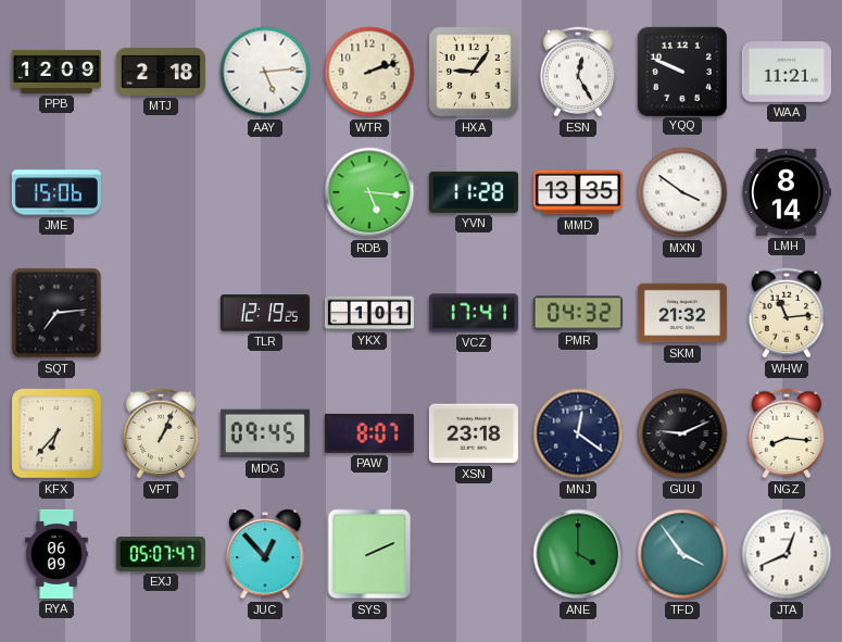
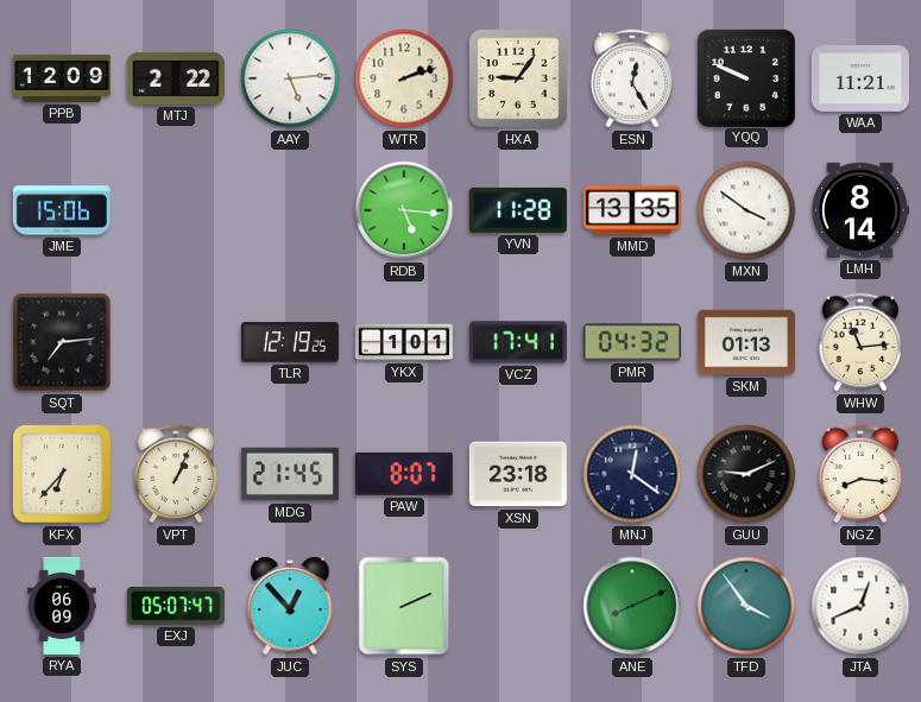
MTJ: 2:18 -> 2:22 (176, 78)
SKM: 21:32 -> 01:13 (746, 342)
MDG: 09:45 -> 21:45 (290, 474)
ANE: 4:00 -> 8:11 (632, 606)
